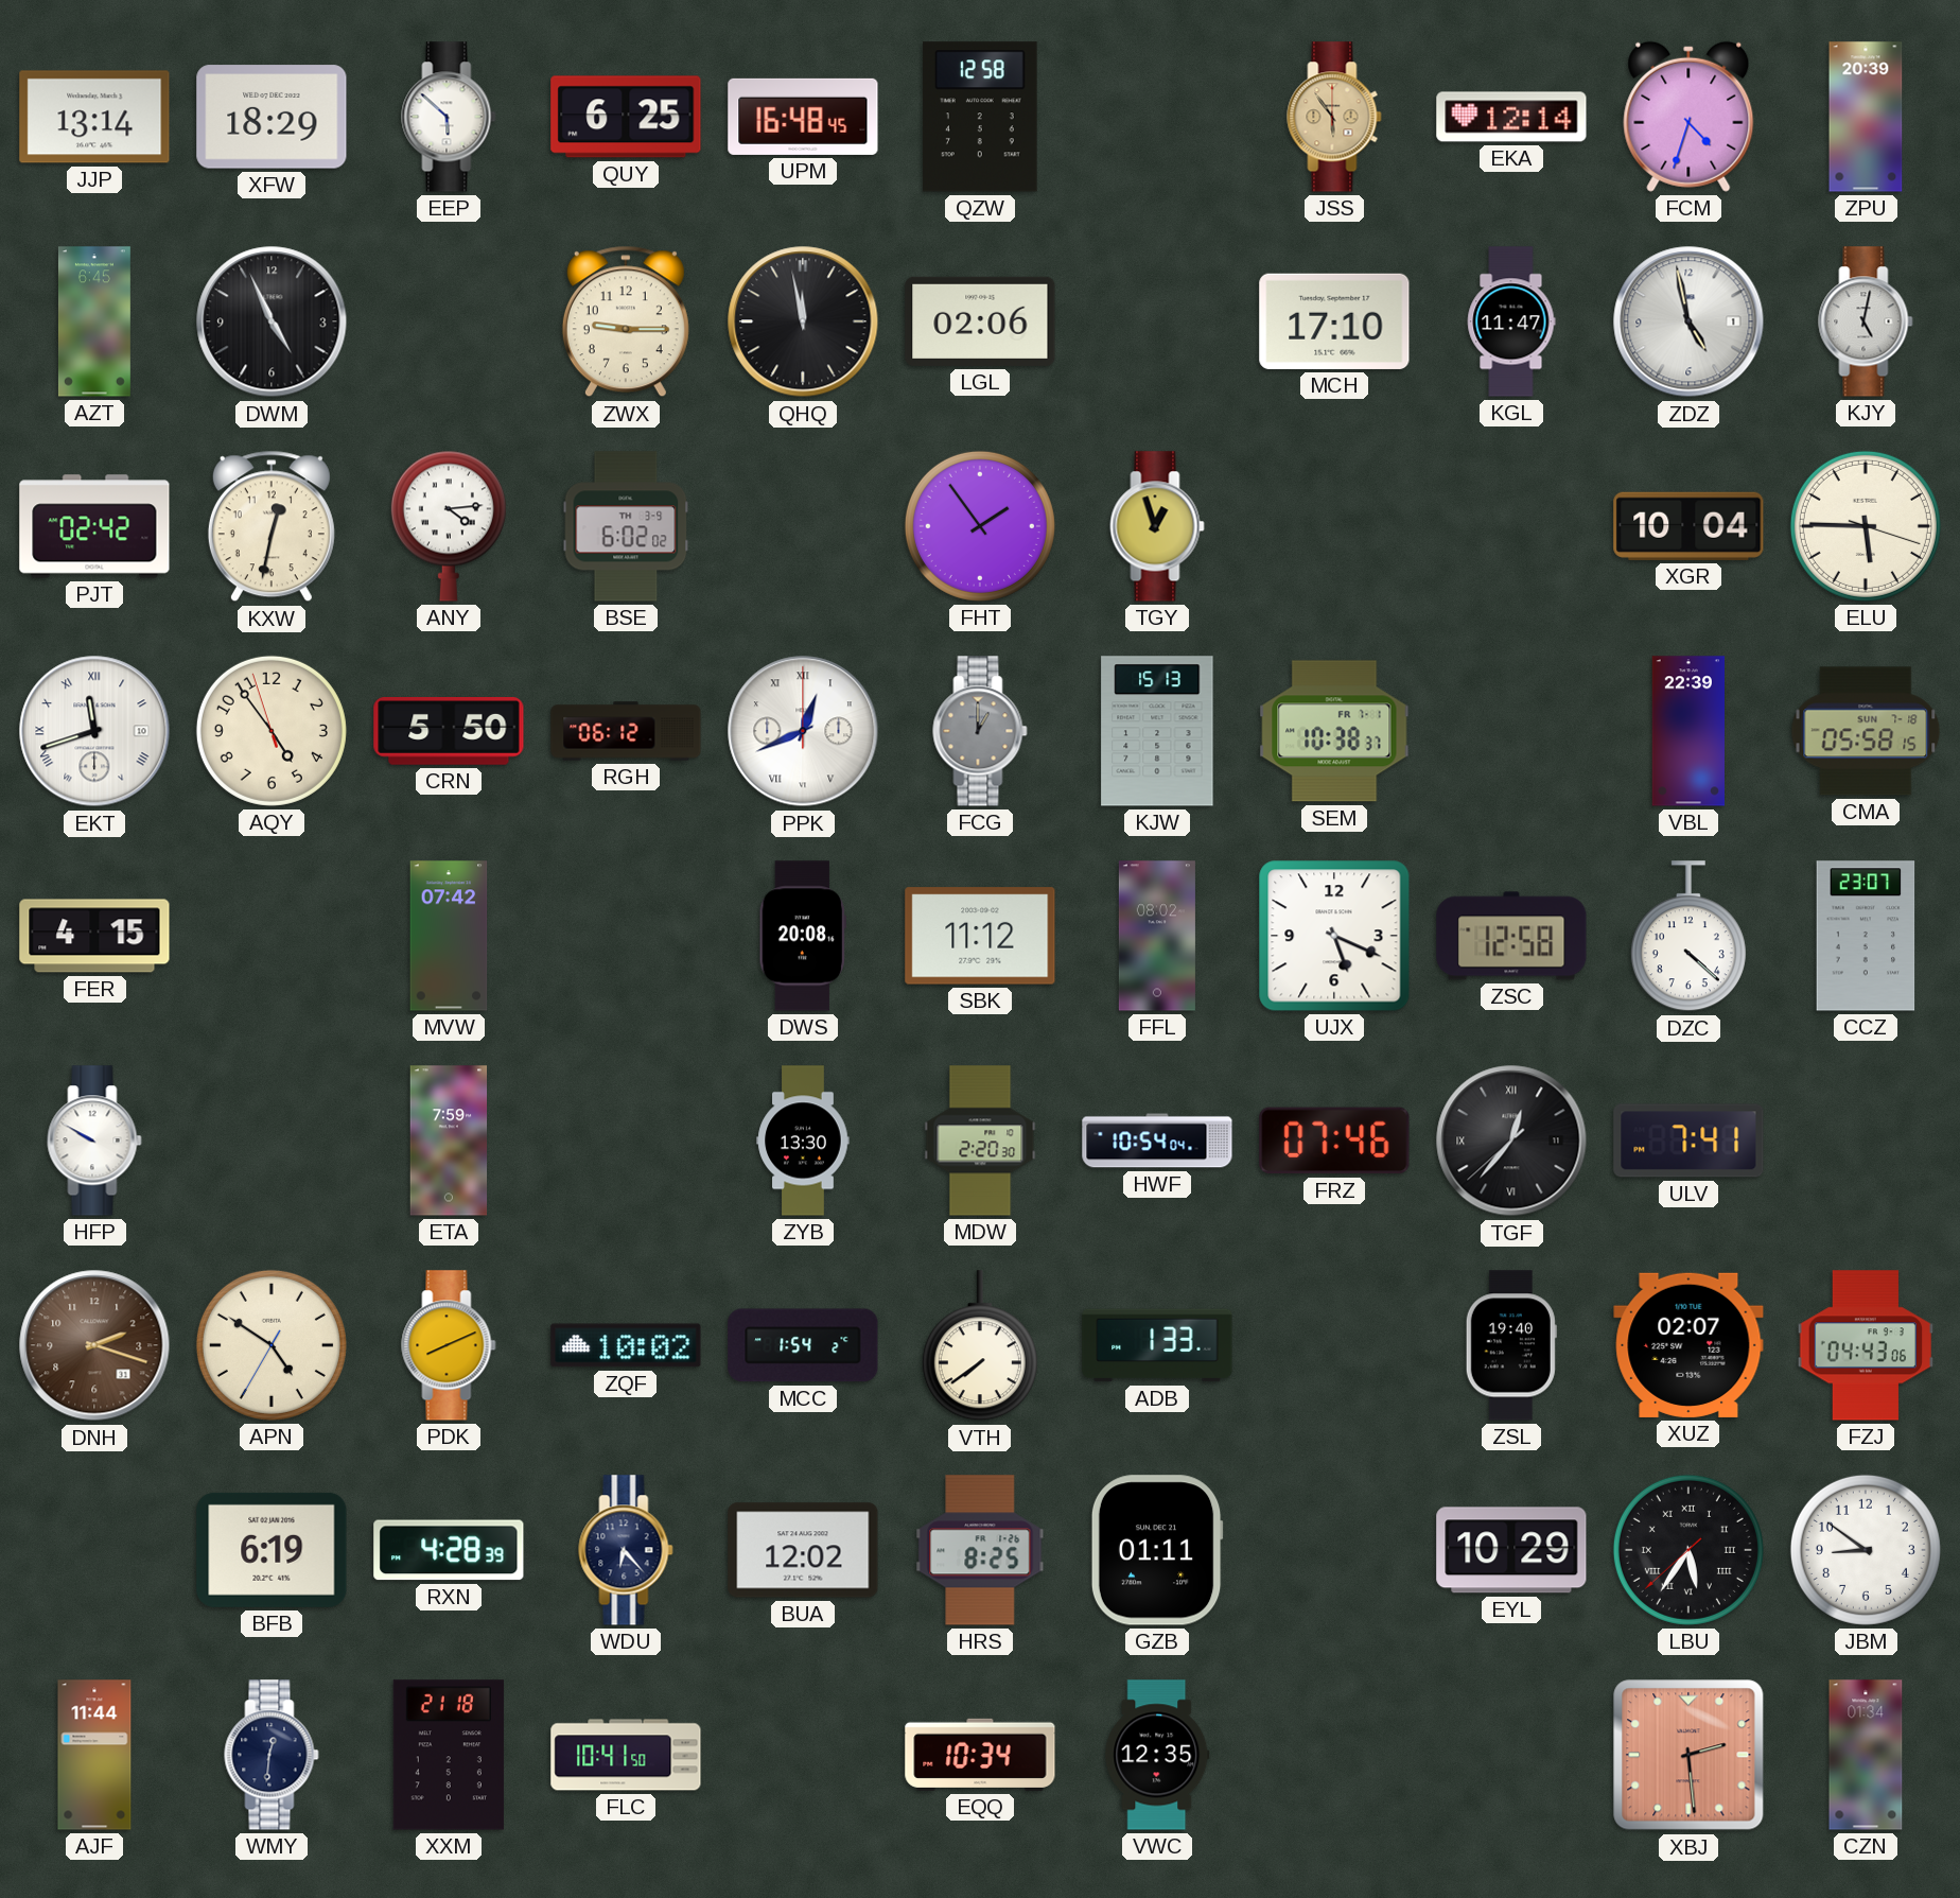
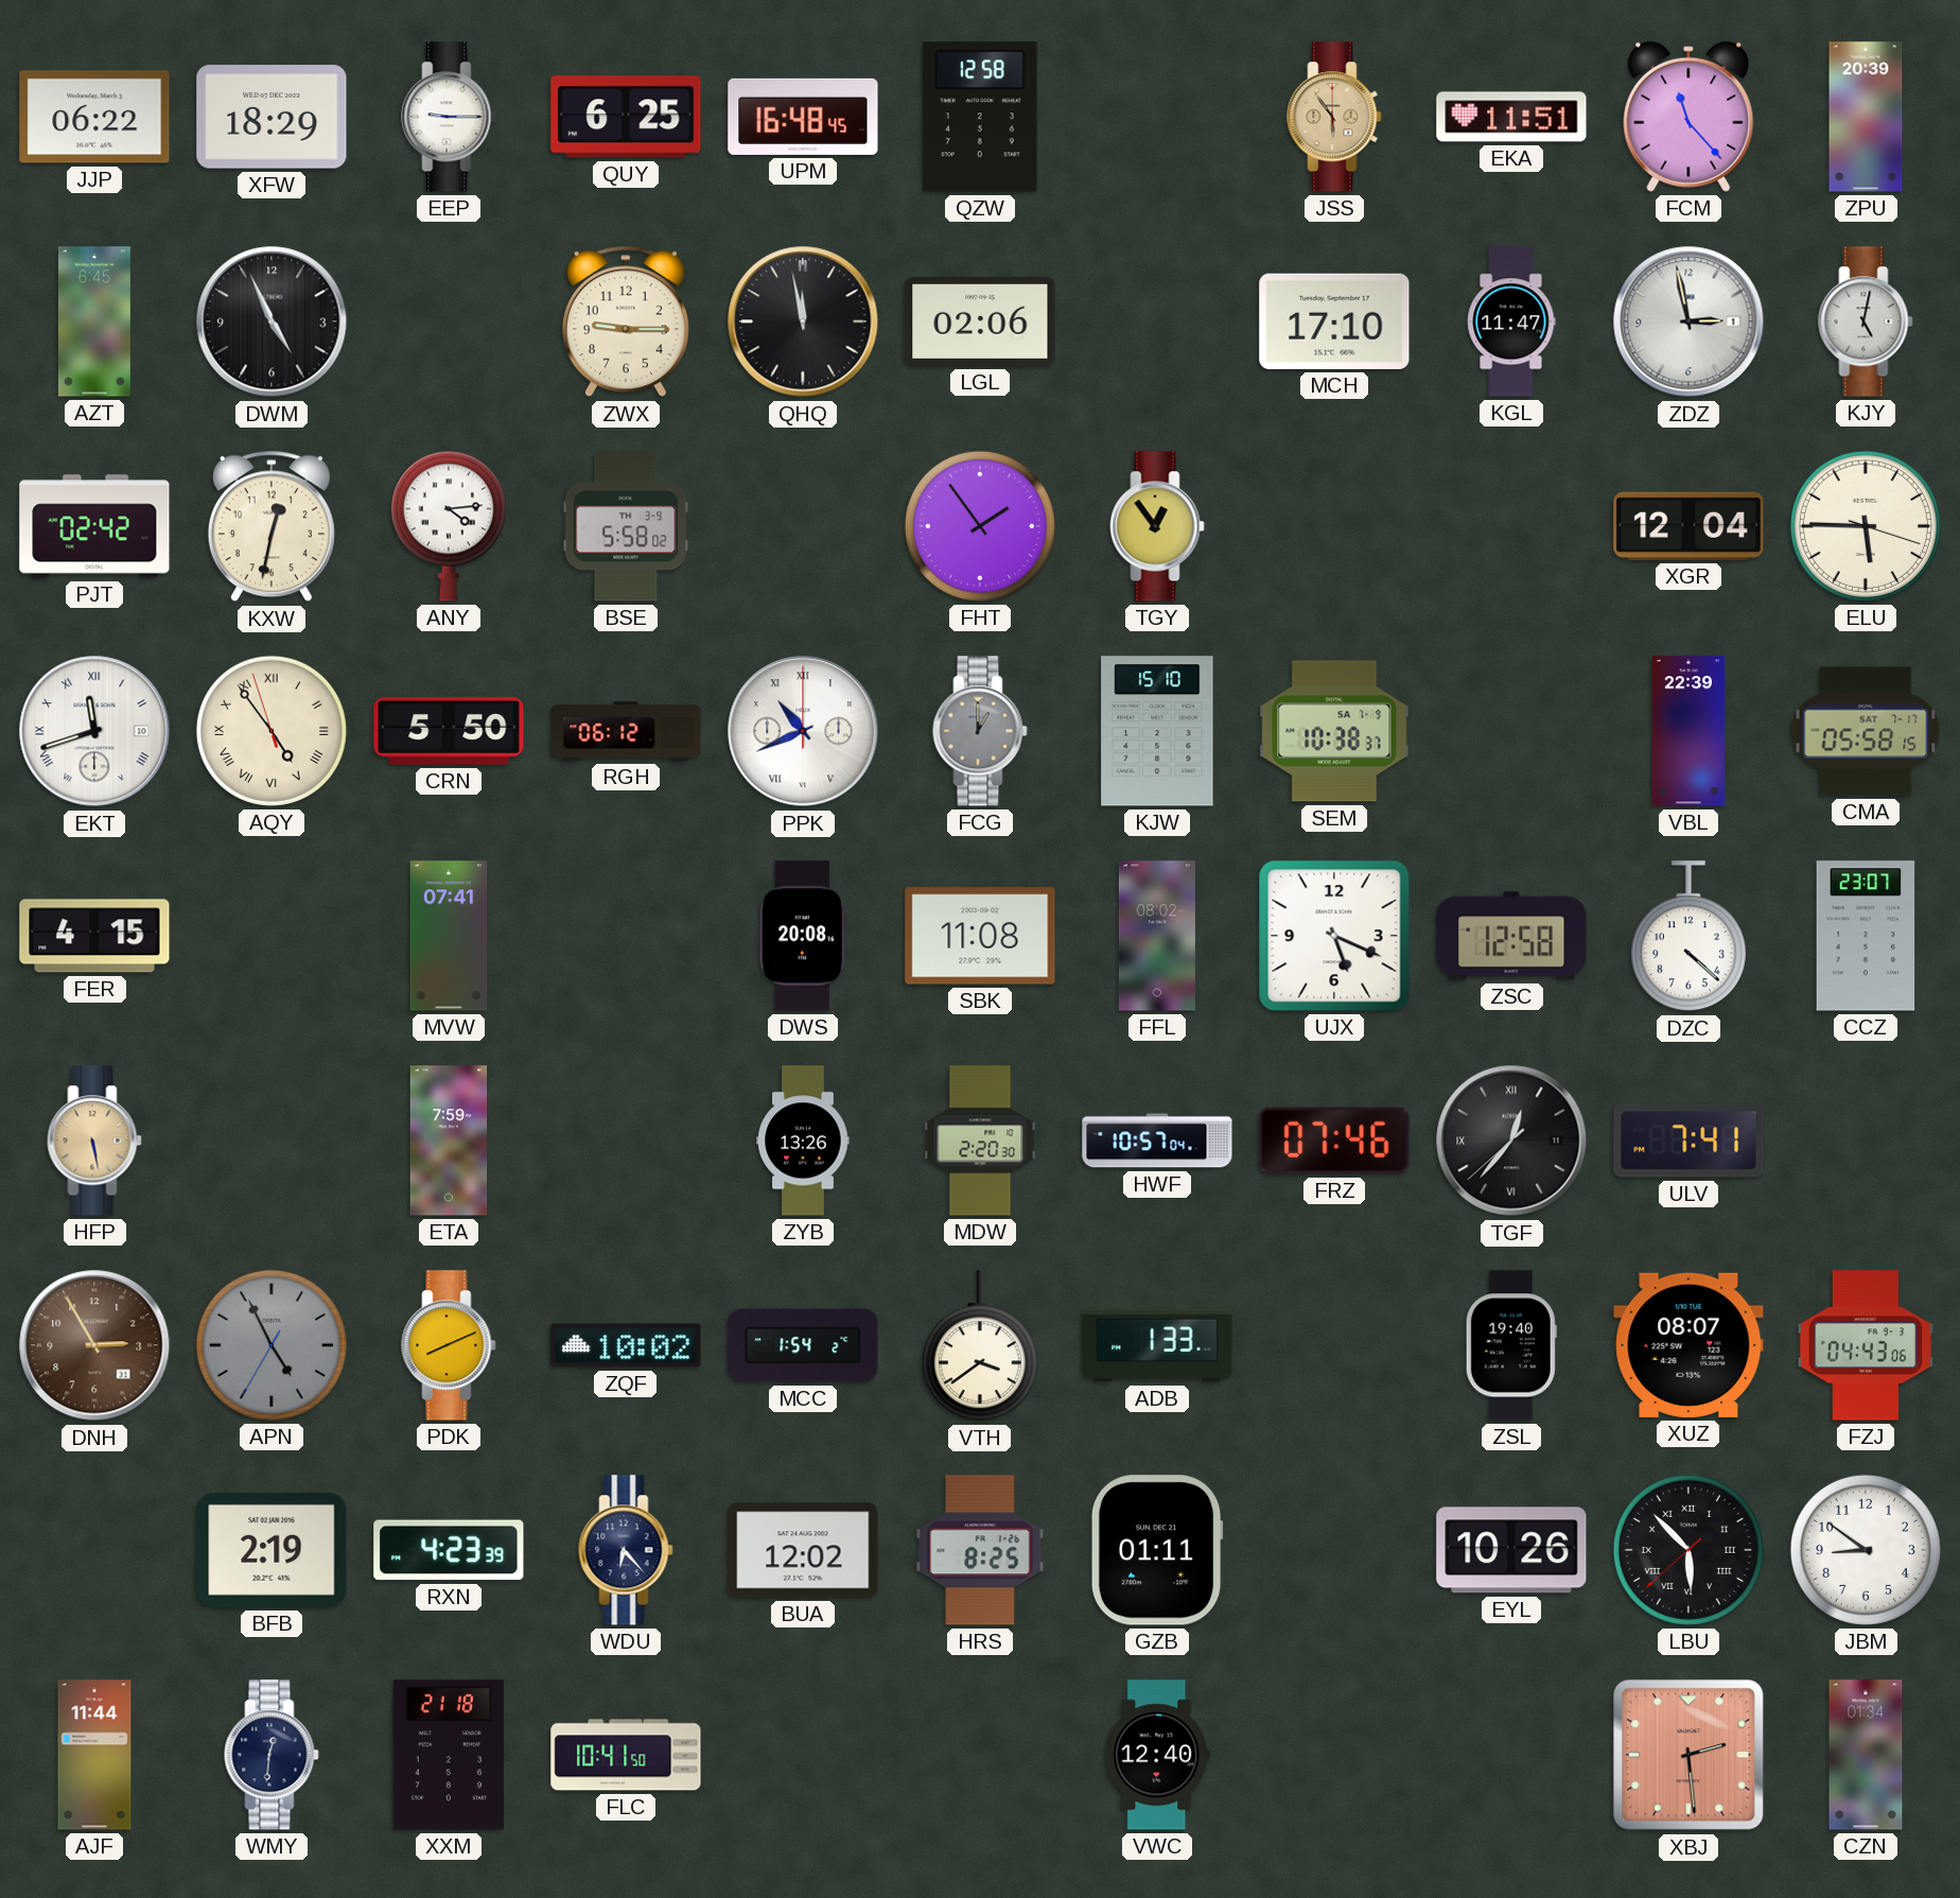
JJP: 13:14 -> 06:22 (94, 117)
EEP: 5:52 -> 9:15 (449, 117)
EKA: 12:14 -> 11:51 (1511, 117)
FCM: 4:33 -> 11:23 (1688, 117)
ZDZ: 4:58 -> 2:58 (1688, 321)
BSE: 6:02 -> 5:58 (626, 526)
TGY: 12:57 -> 12:54 (1157, 526)
XGR: 10:04 -> 12:04 (1688, 526)
AQY numerals: Arabic -> Roman (272, 731)
PPK: 12:41 -> 10:41 (803, 731)
KJW: 15:13 -> 15:10 (1157, 731)
SEM date: FR 7-1 -> SA 7-9 (1334, 731)
CMA date: SUN 7-18 -> SAT 7-17 (1866, 731)
MVW: 07:42 -> 07:41 (449, 936)
SBK: 11:12 -> 11:08 (980, 936)
HFP: 9:50 -> 5:28 (94, 1140)
HFP dial: white -> champagne (94, 1140)
ZYB: 13:30 -> 13:26 (803, 1140)
HWF: 10:54 -> 10:57 (1157, 1140)
DNH: 2:18 -> 2:55 (94, 1345)
APN: 4:50 -> 4:55 (272, 1345)
APN dial: cream -> grey (272, 1345)
VTH: 7:39 -> 3:39 (980, 1346)
XUZ: 02:07 -> 08:07 (1688, 1345)
BFB: 6:19 -> 2:19 (272, 1550)
RXN: 4:28 -> 4:23 (449, 1550)
EYL: 10:29 -> 10:26 (1511, 1550)
LBU: 5:35 -> 5:52 (1688, 1550)
EQQ: 10:34 -> none (980, 1755)
VWC: 12:35 -> 12:40 (1157, 1755)
